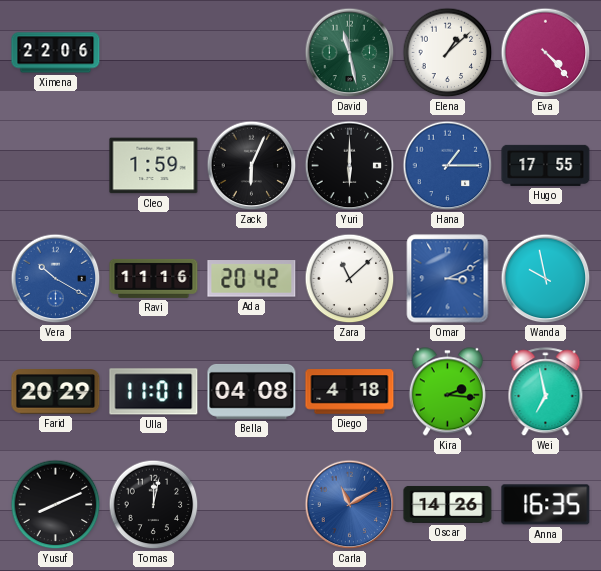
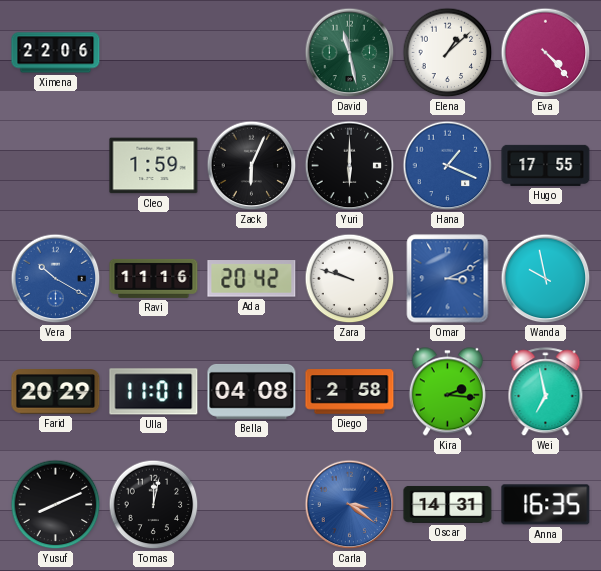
Hana: 1:15 -> 1:19 (448, 166)
Zara: 11:08 -> 9:48 (350, 279)
Diego: 4:18 -> 2:58 (350, 392)
Carla: 11:10 -> 3:21 (350, 505)
Oscar: 14:26 -> 14:31 (448, 504)
